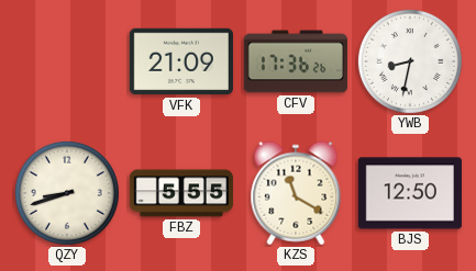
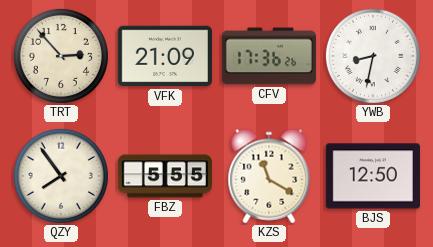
TRT: none -> 2:53 (61, 56)
QZY: 8:42 -> 7:54 (61, 176)
